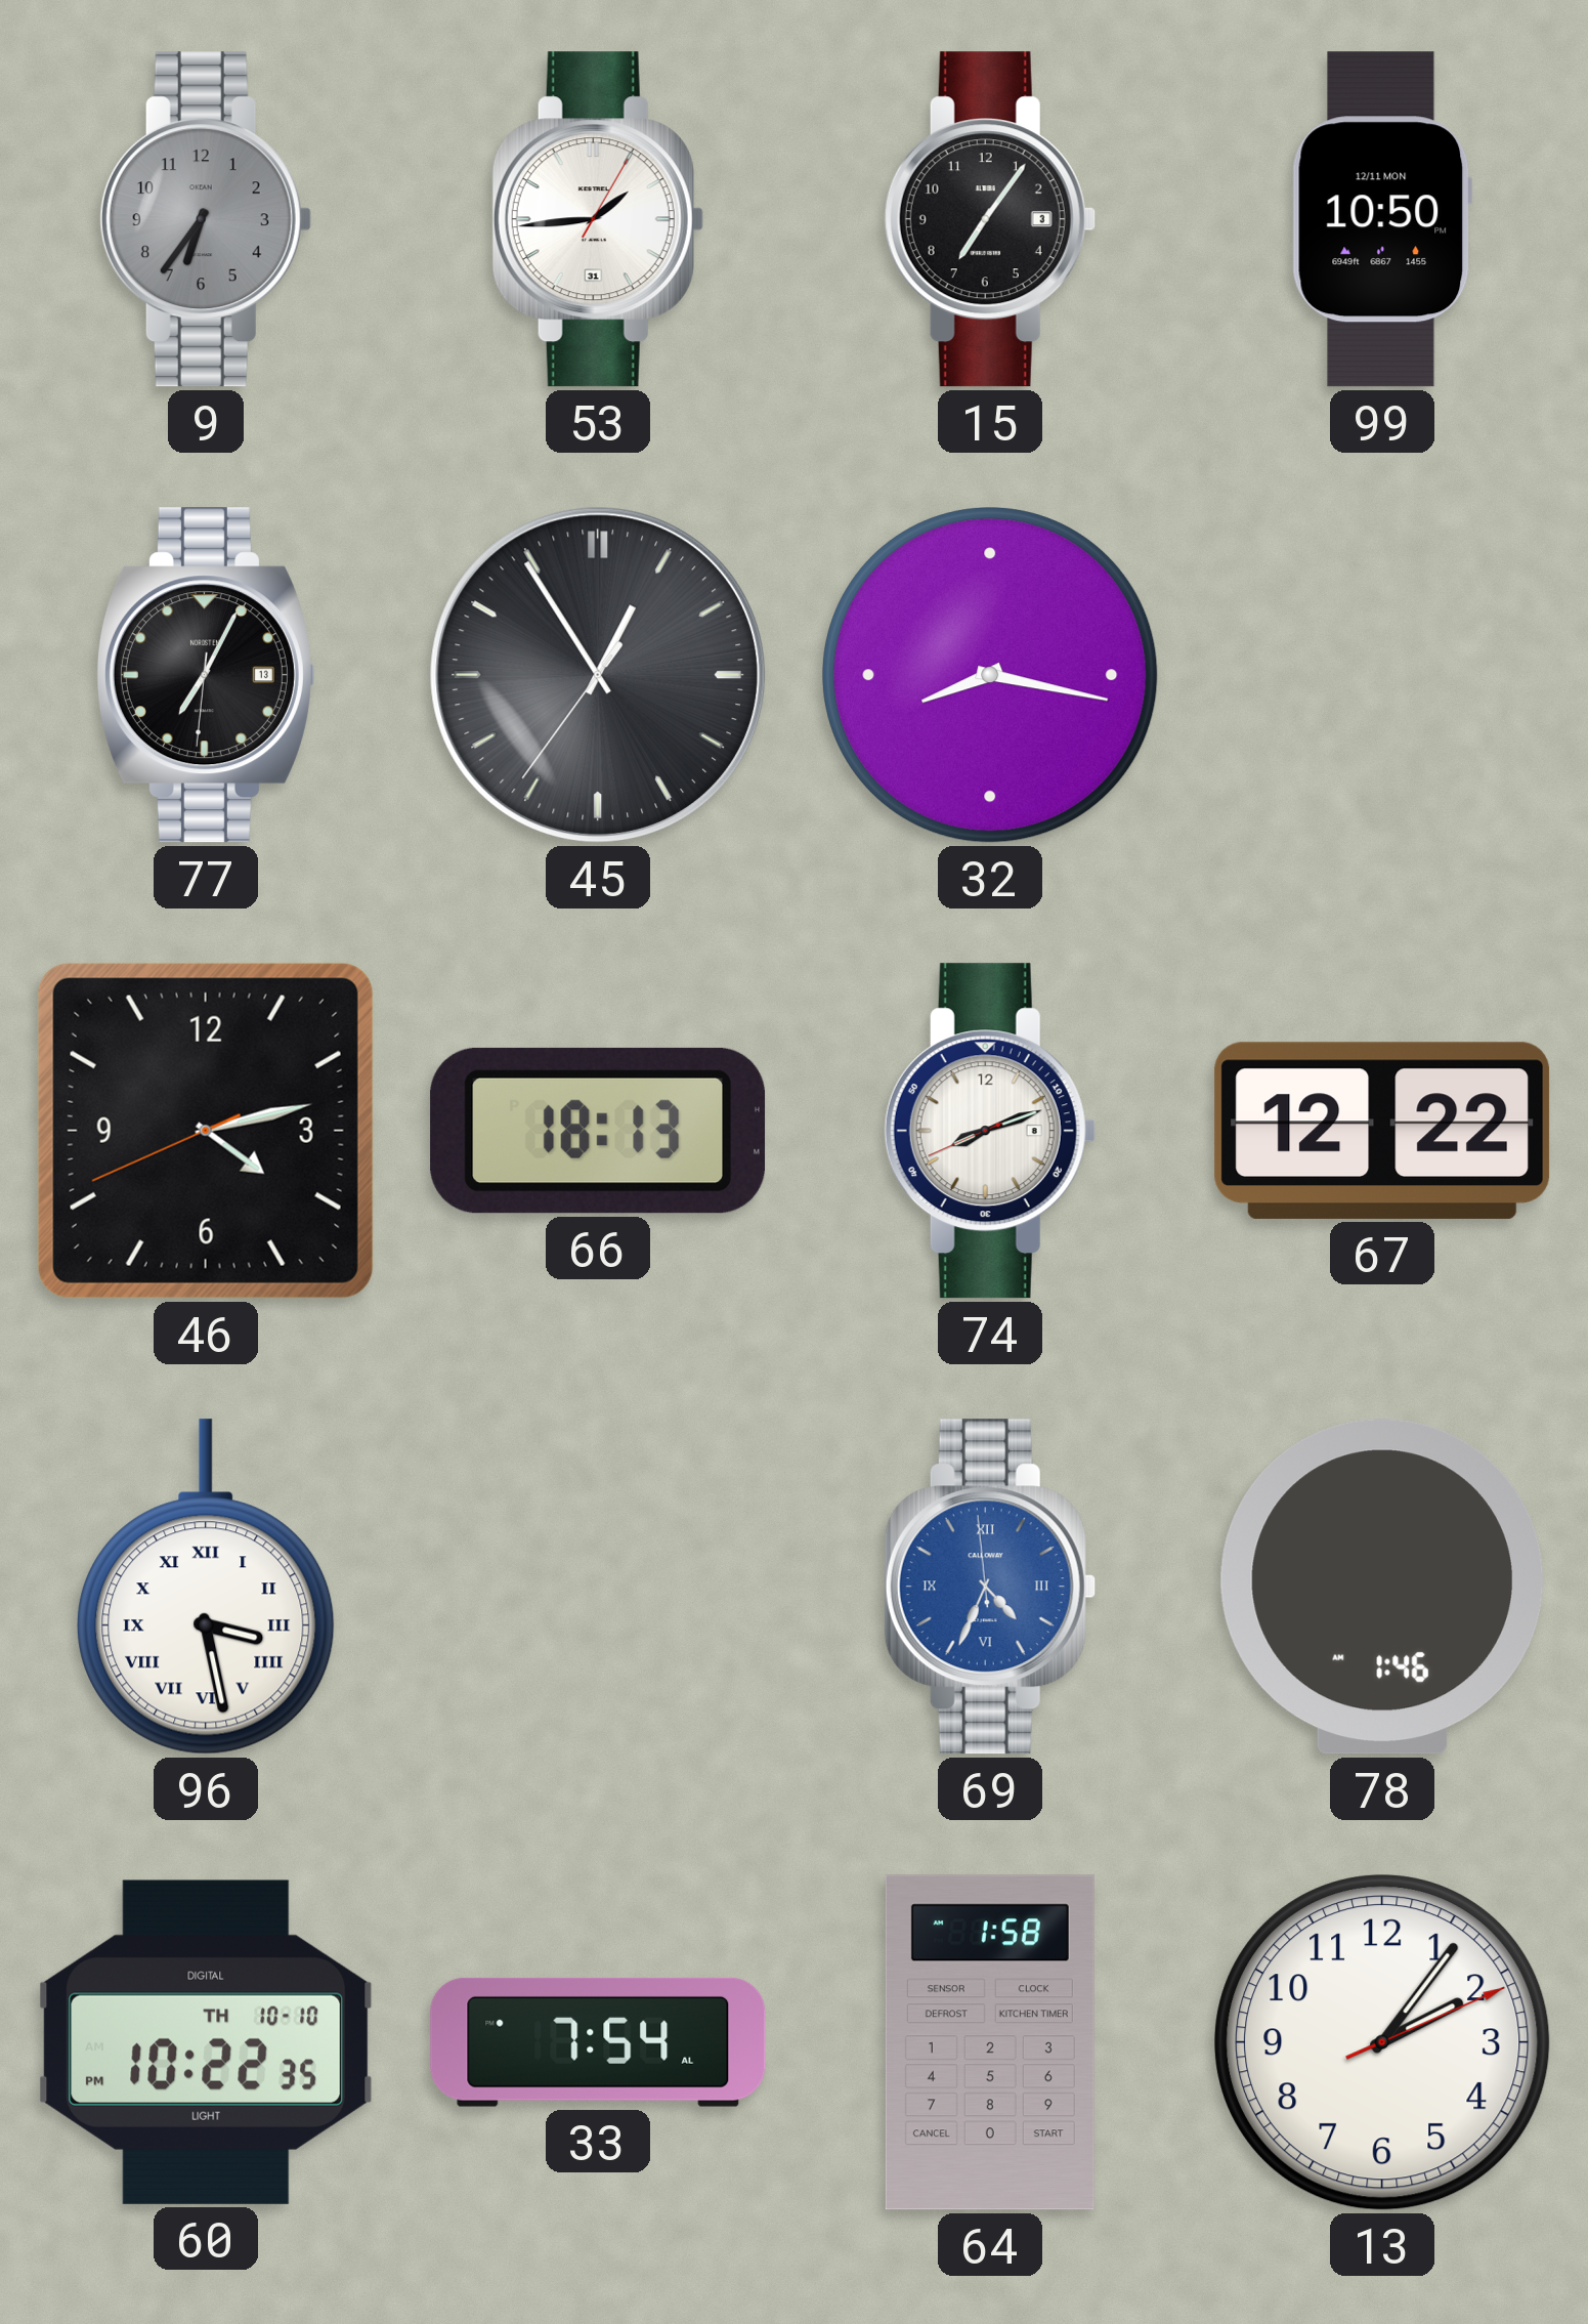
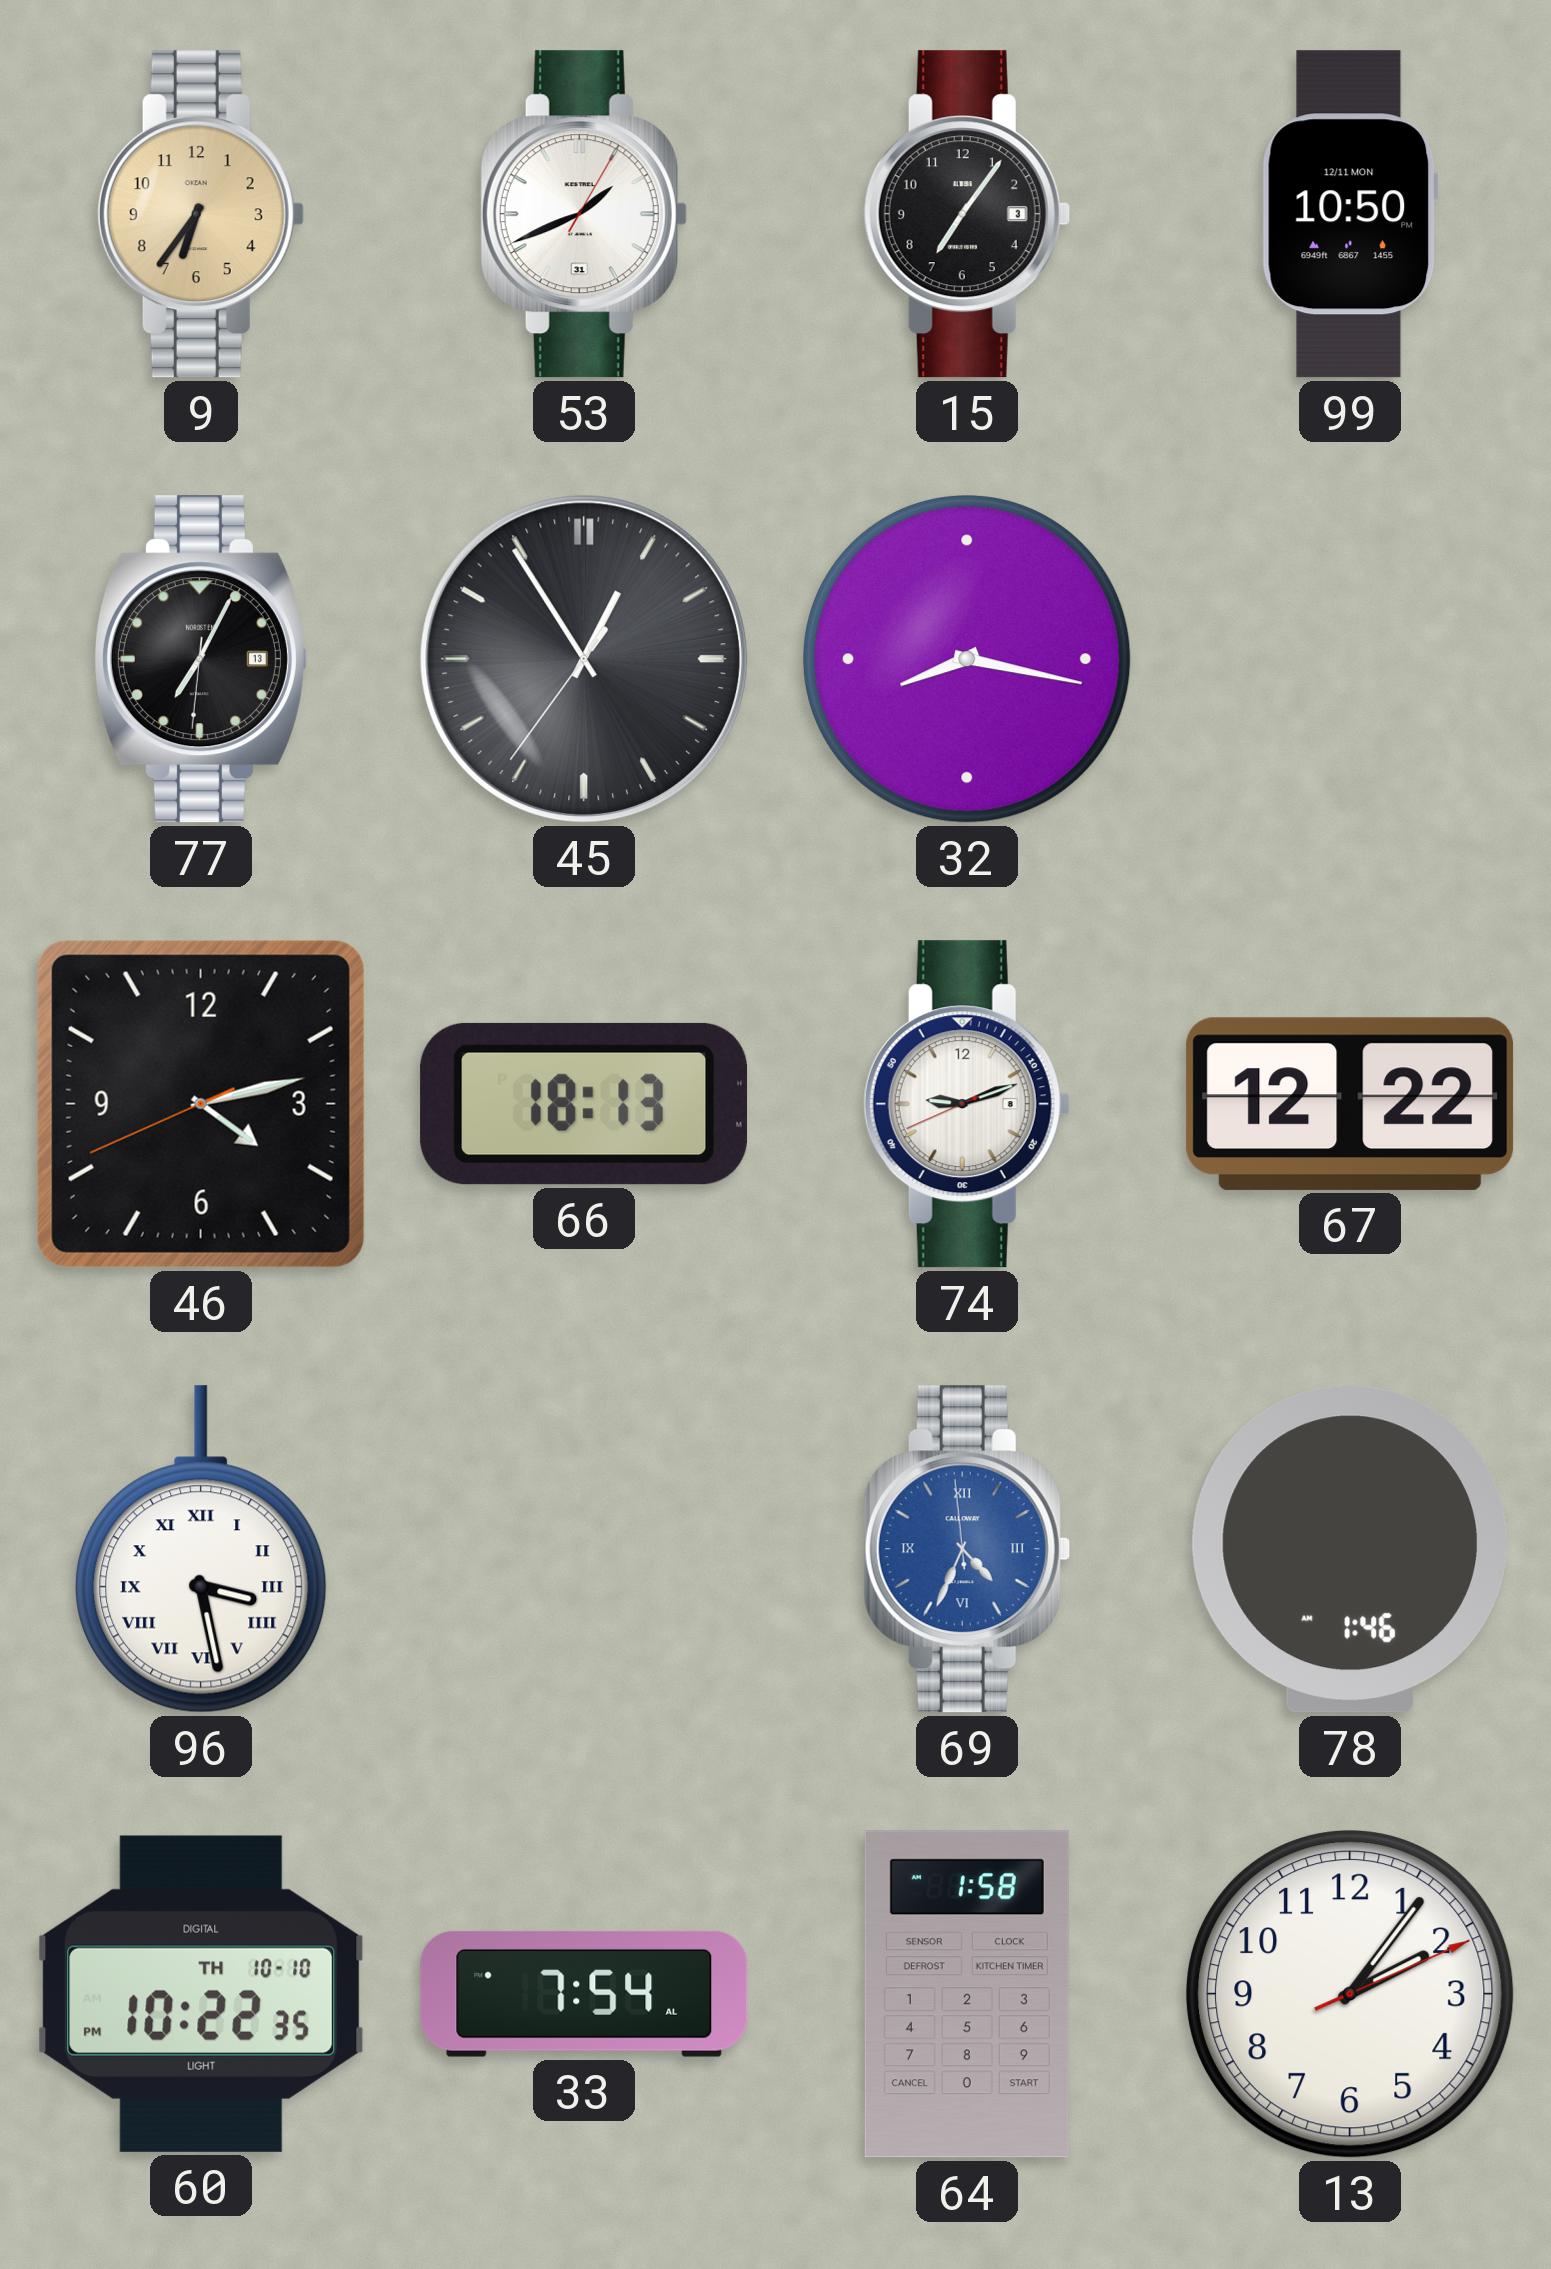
9 dial: grey -> champagne (201, 214)
53: 1:44 -> 1:41 (584, 214)
74: 8:11 -> 9:11 (967, 1104)
